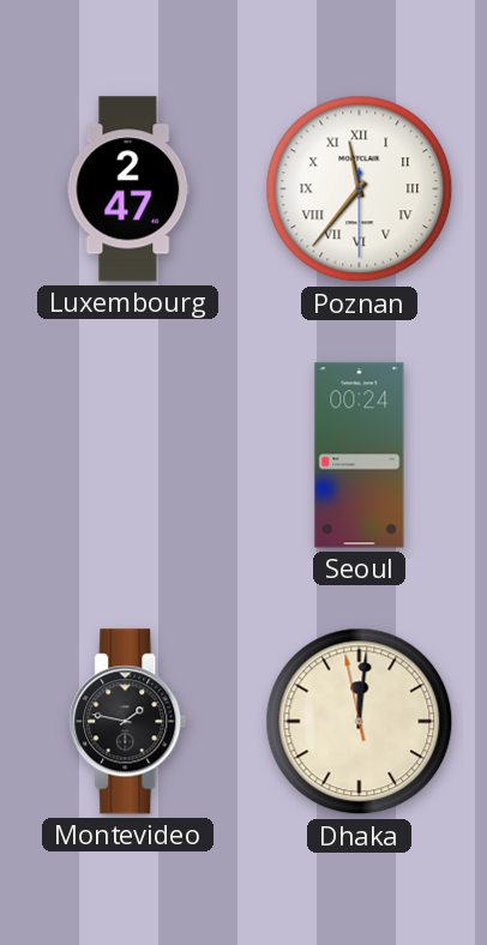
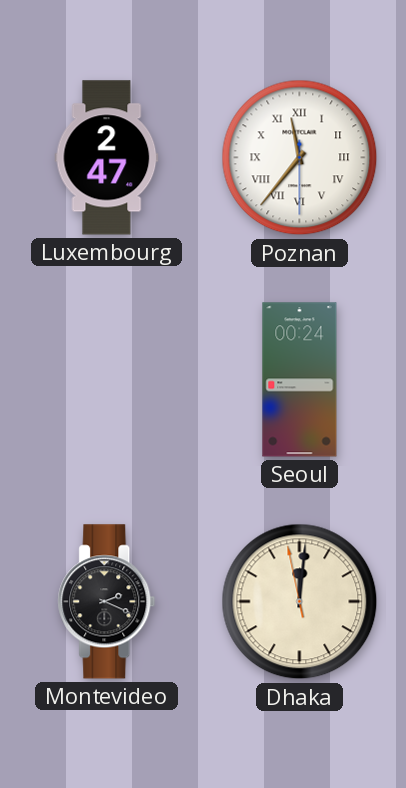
Montevideo: 1:47 -> 2:19 (107, 602)
